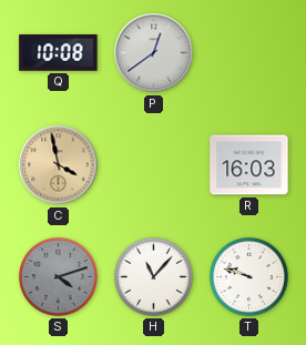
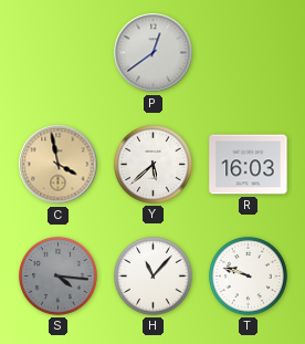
Q: 10:08 -> none (59, 53)
Y: none -> 5:38 (154, 165)
S: 4:12 -> 4:16 (59, 277)
